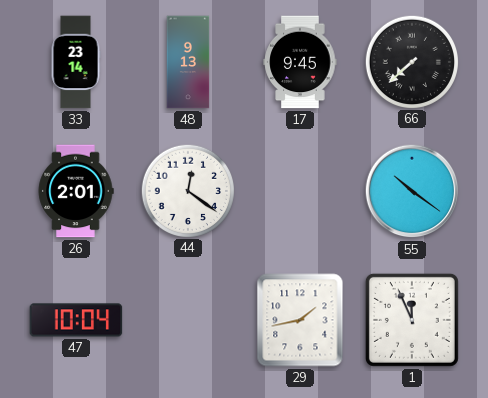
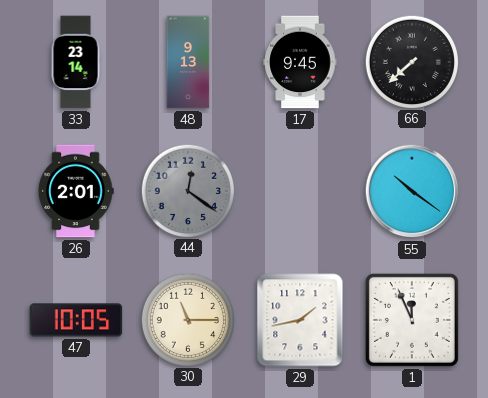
44 dial: white -> grey (187, 190)
47: 10:04 -> 10:05 (76, 320)
30: none -> 11:15 (187, 319)
